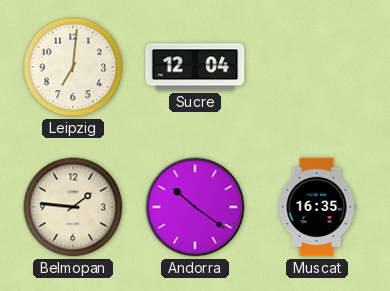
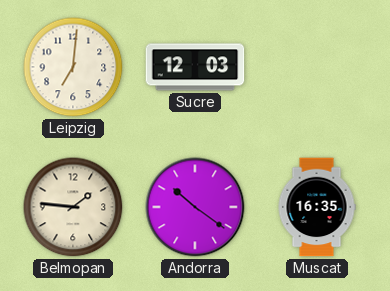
Sucre: 12:04 -> 12:03 (195, 67)
